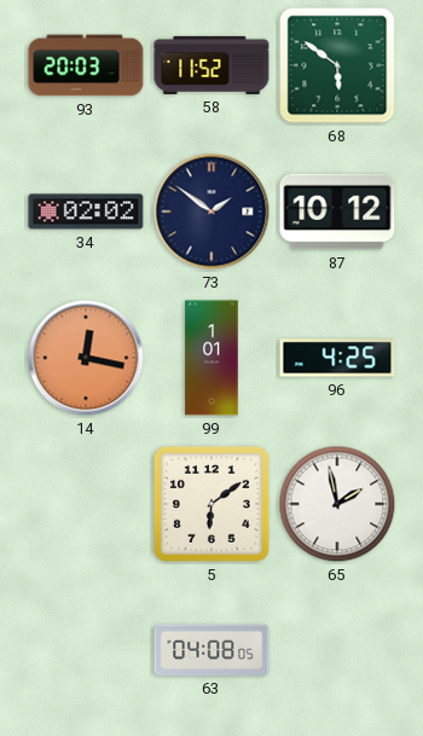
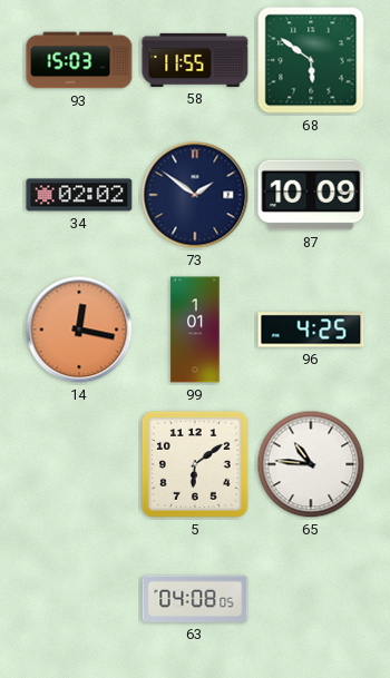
93: 20:03 -> 15:03 (79, 60)
58: 11:52 -> 11:55 (195, 60)
87: 10:12 -> 10:09 (311, 195)
65: 1:58 -> 10:46 (311, 464)
